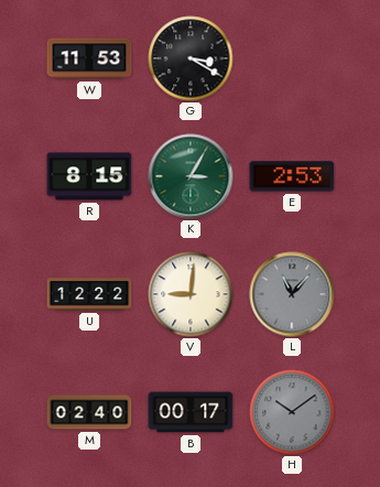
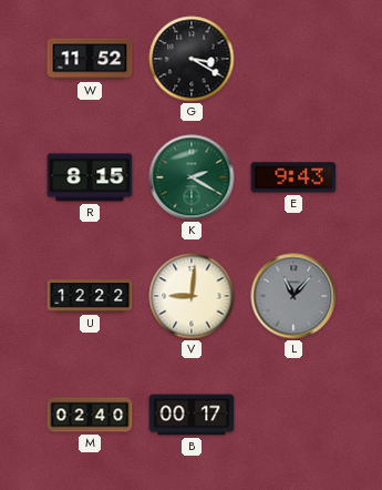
W: 11:53 -> 11:52 (90, 59)
K: 3:05 -> 2:20 (192, 177)
E: 2:53 -> 9:43 (293, 177)
H: 10:09 -> none (292, 412)
